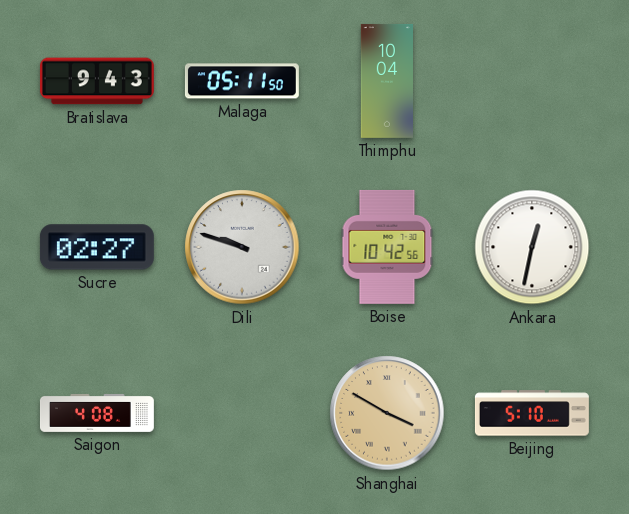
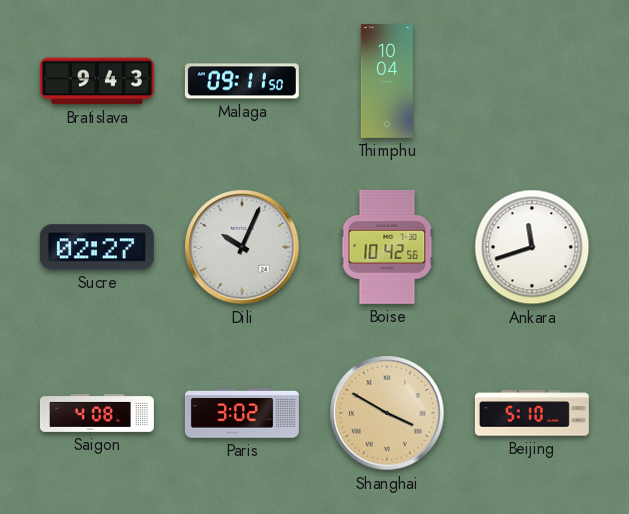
Malaga: 05:11 -> 09:11 (242, 81)
Dili: 9:48 -> 10:04 (242, 247)
Ankara: 12:32 -> 11:42 (532, 247)
Paris: none -> 3:02 (242, 413)
